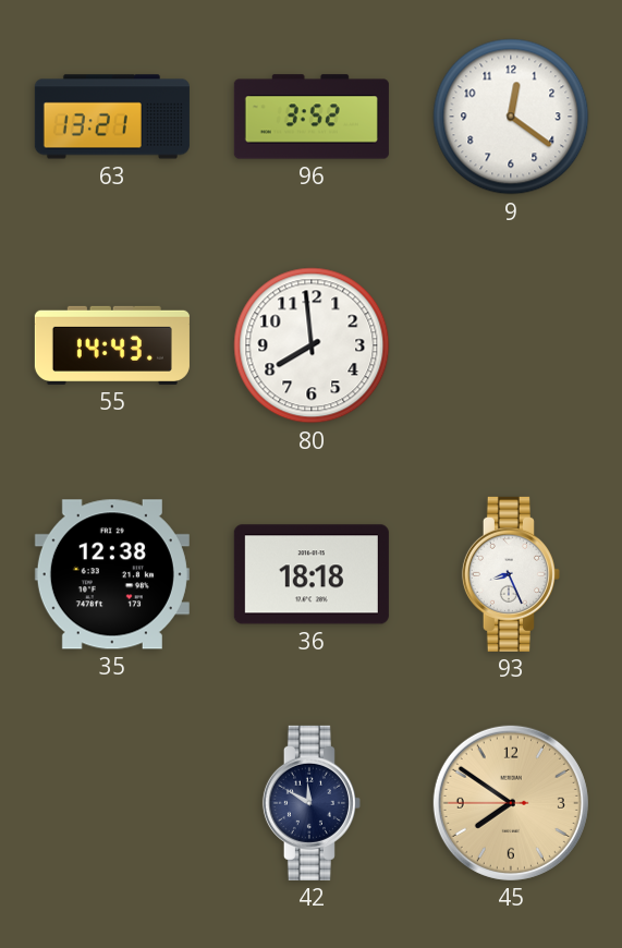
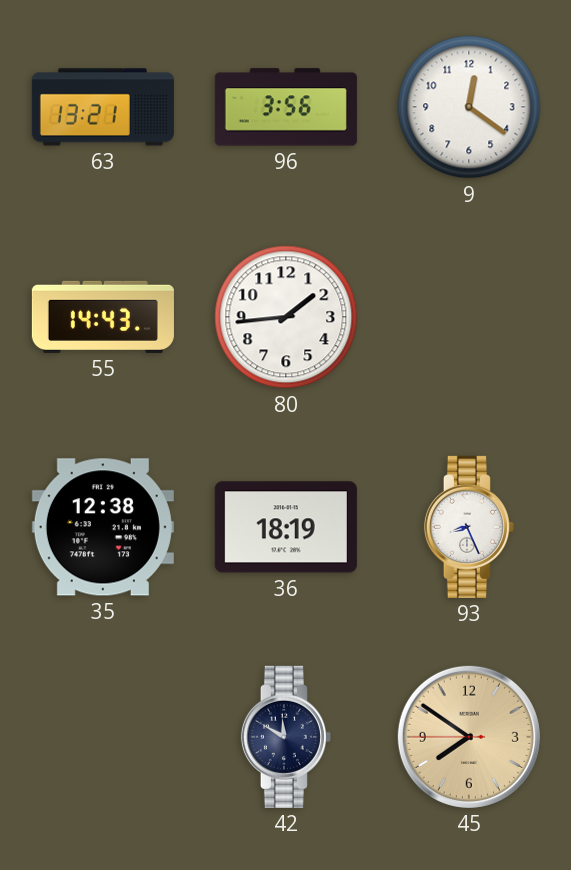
96: 3:52 -> 3:56 (286, 107)
80: 7:59 -> 1:44 (286, 317)
36: 18:18 -> 18:19 (286, 527)
